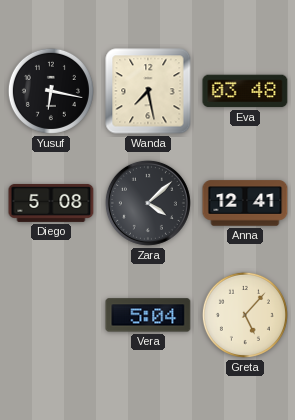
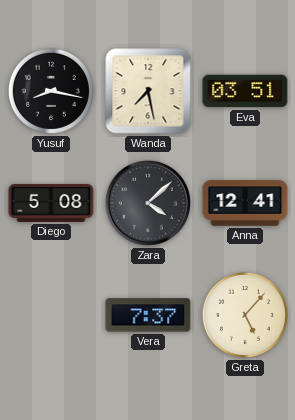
Yusuf: 6:17 -> 8:17 (51, 91)
Eva: 03:48 -> 03:51 (245, 91)
Vera: 5:04 -> 7:37 (148, 315)
